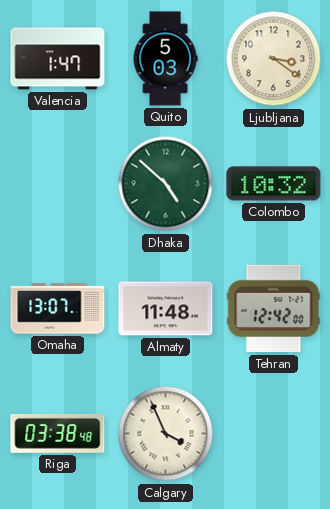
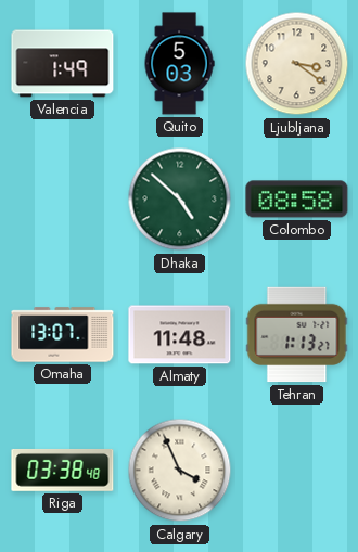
Valencia: 1:47 -> 1:49 (63, 64)
Colombo: 10:32 -> 08:58 (297, 200)
Tehran: 12:42 -> 1:13 (297, 335)
